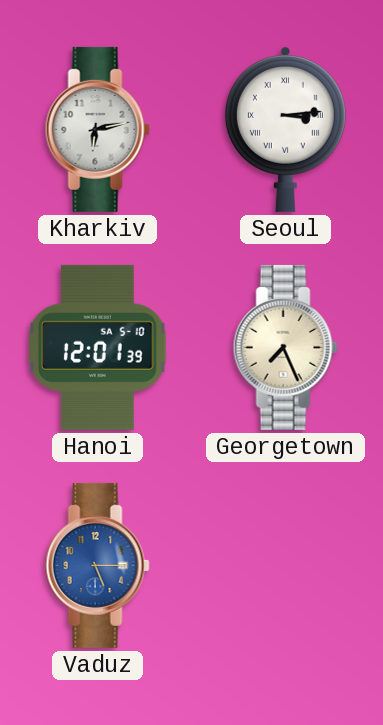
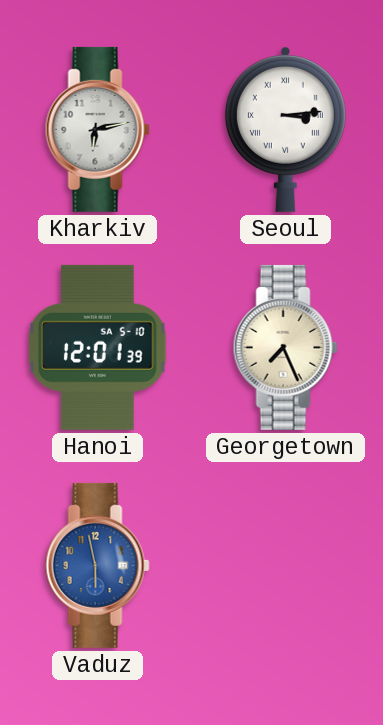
Vaduz: 5:15 -> 5:58 (97, 565)
